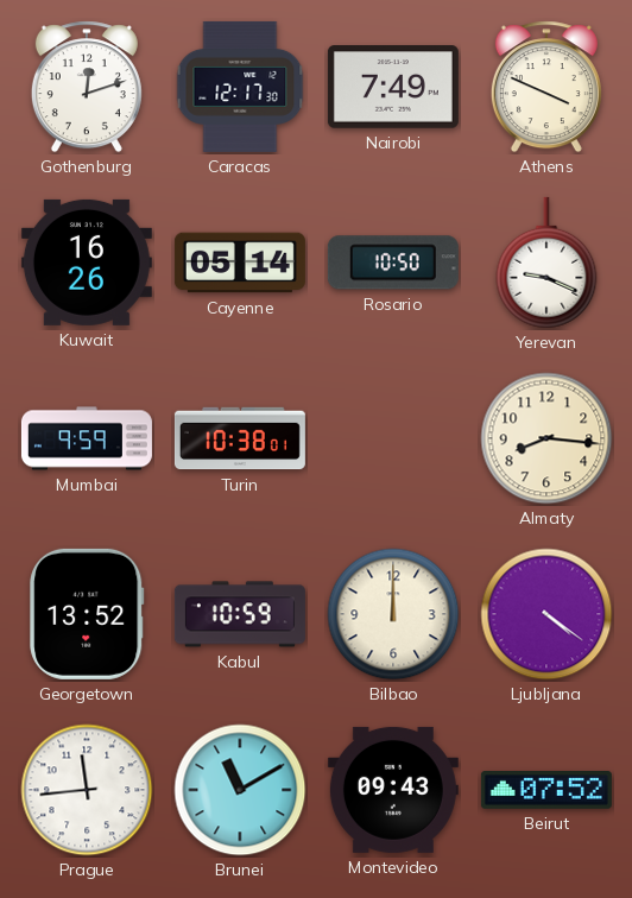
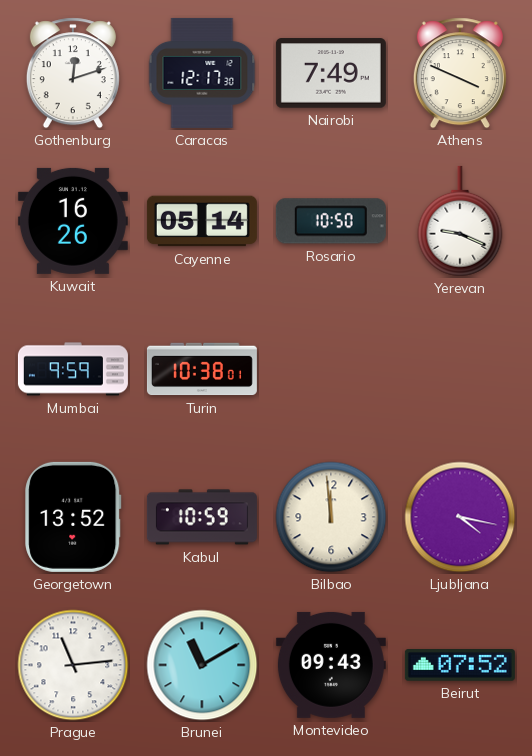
Almaty: 8:16 -> none (546, 438)
Bilbao: 12:00 -> 11:59 (331, 517)
Ljubljana: 4:21 -> 4:17 (460, 517)
Prague: 11:44 -> 11:14 (73, 665)
